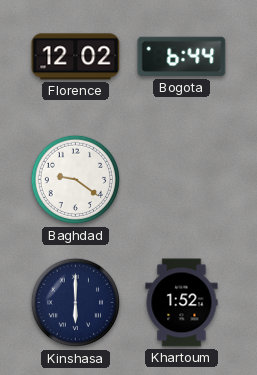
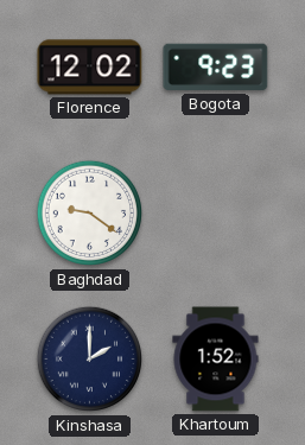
Bogota: 6:44 -> 9:23 (216, 68)
Kinshasa: 6:00 -> 2:00 (90, 360)
